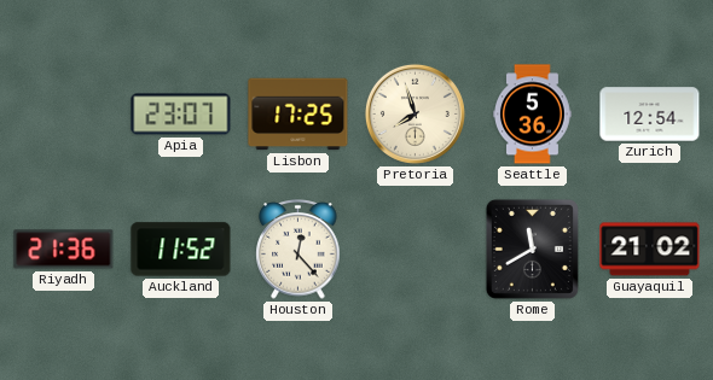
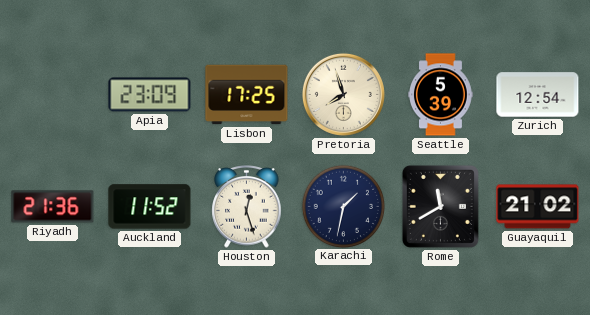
Apia: 23:07 -> 23:09 (150, 95)
Seattle: 5:36 -> 5:39 (441, 95)
Houston: 12:23 -> 12:27 (247, 207)
Karachi: none -> 1:32 (343, 206)
